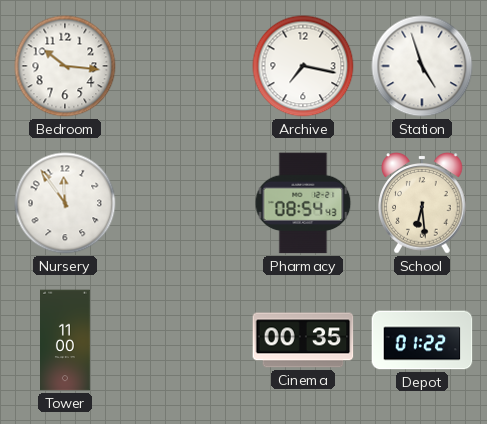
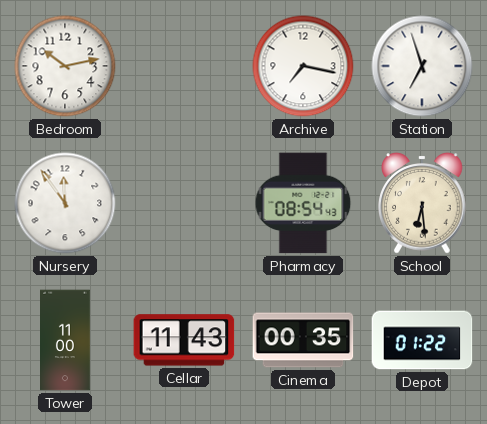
Bedroom: 10:16 -> 10:13 (65, 66)
Station: 4:57 -> 6:57 (422, 66)
Cellar: none -> 11:43 (184, 340)
